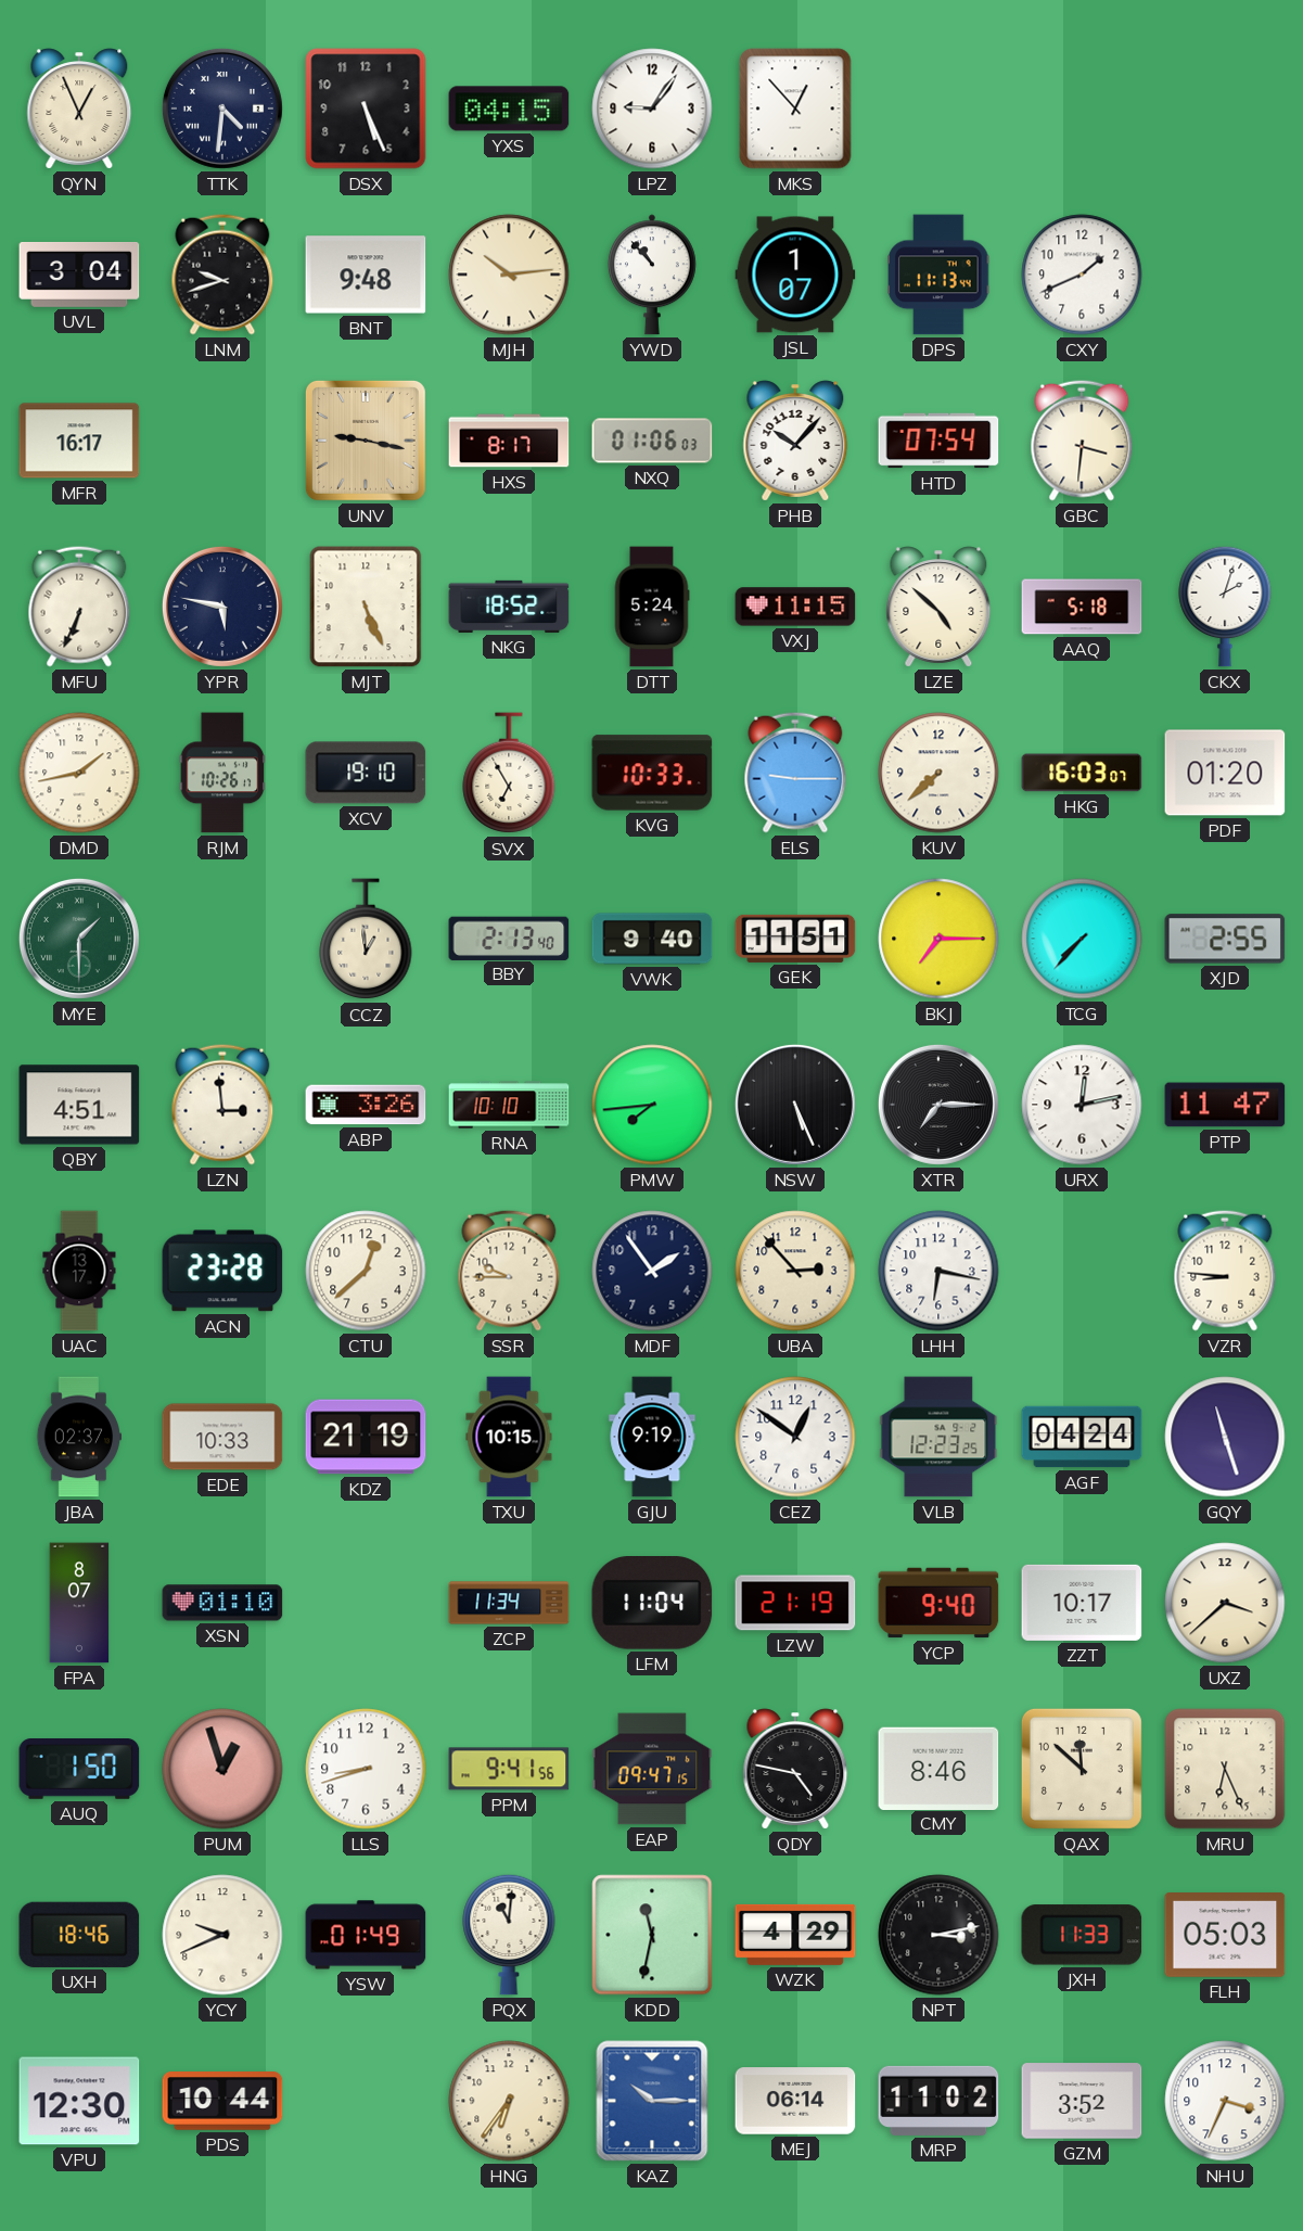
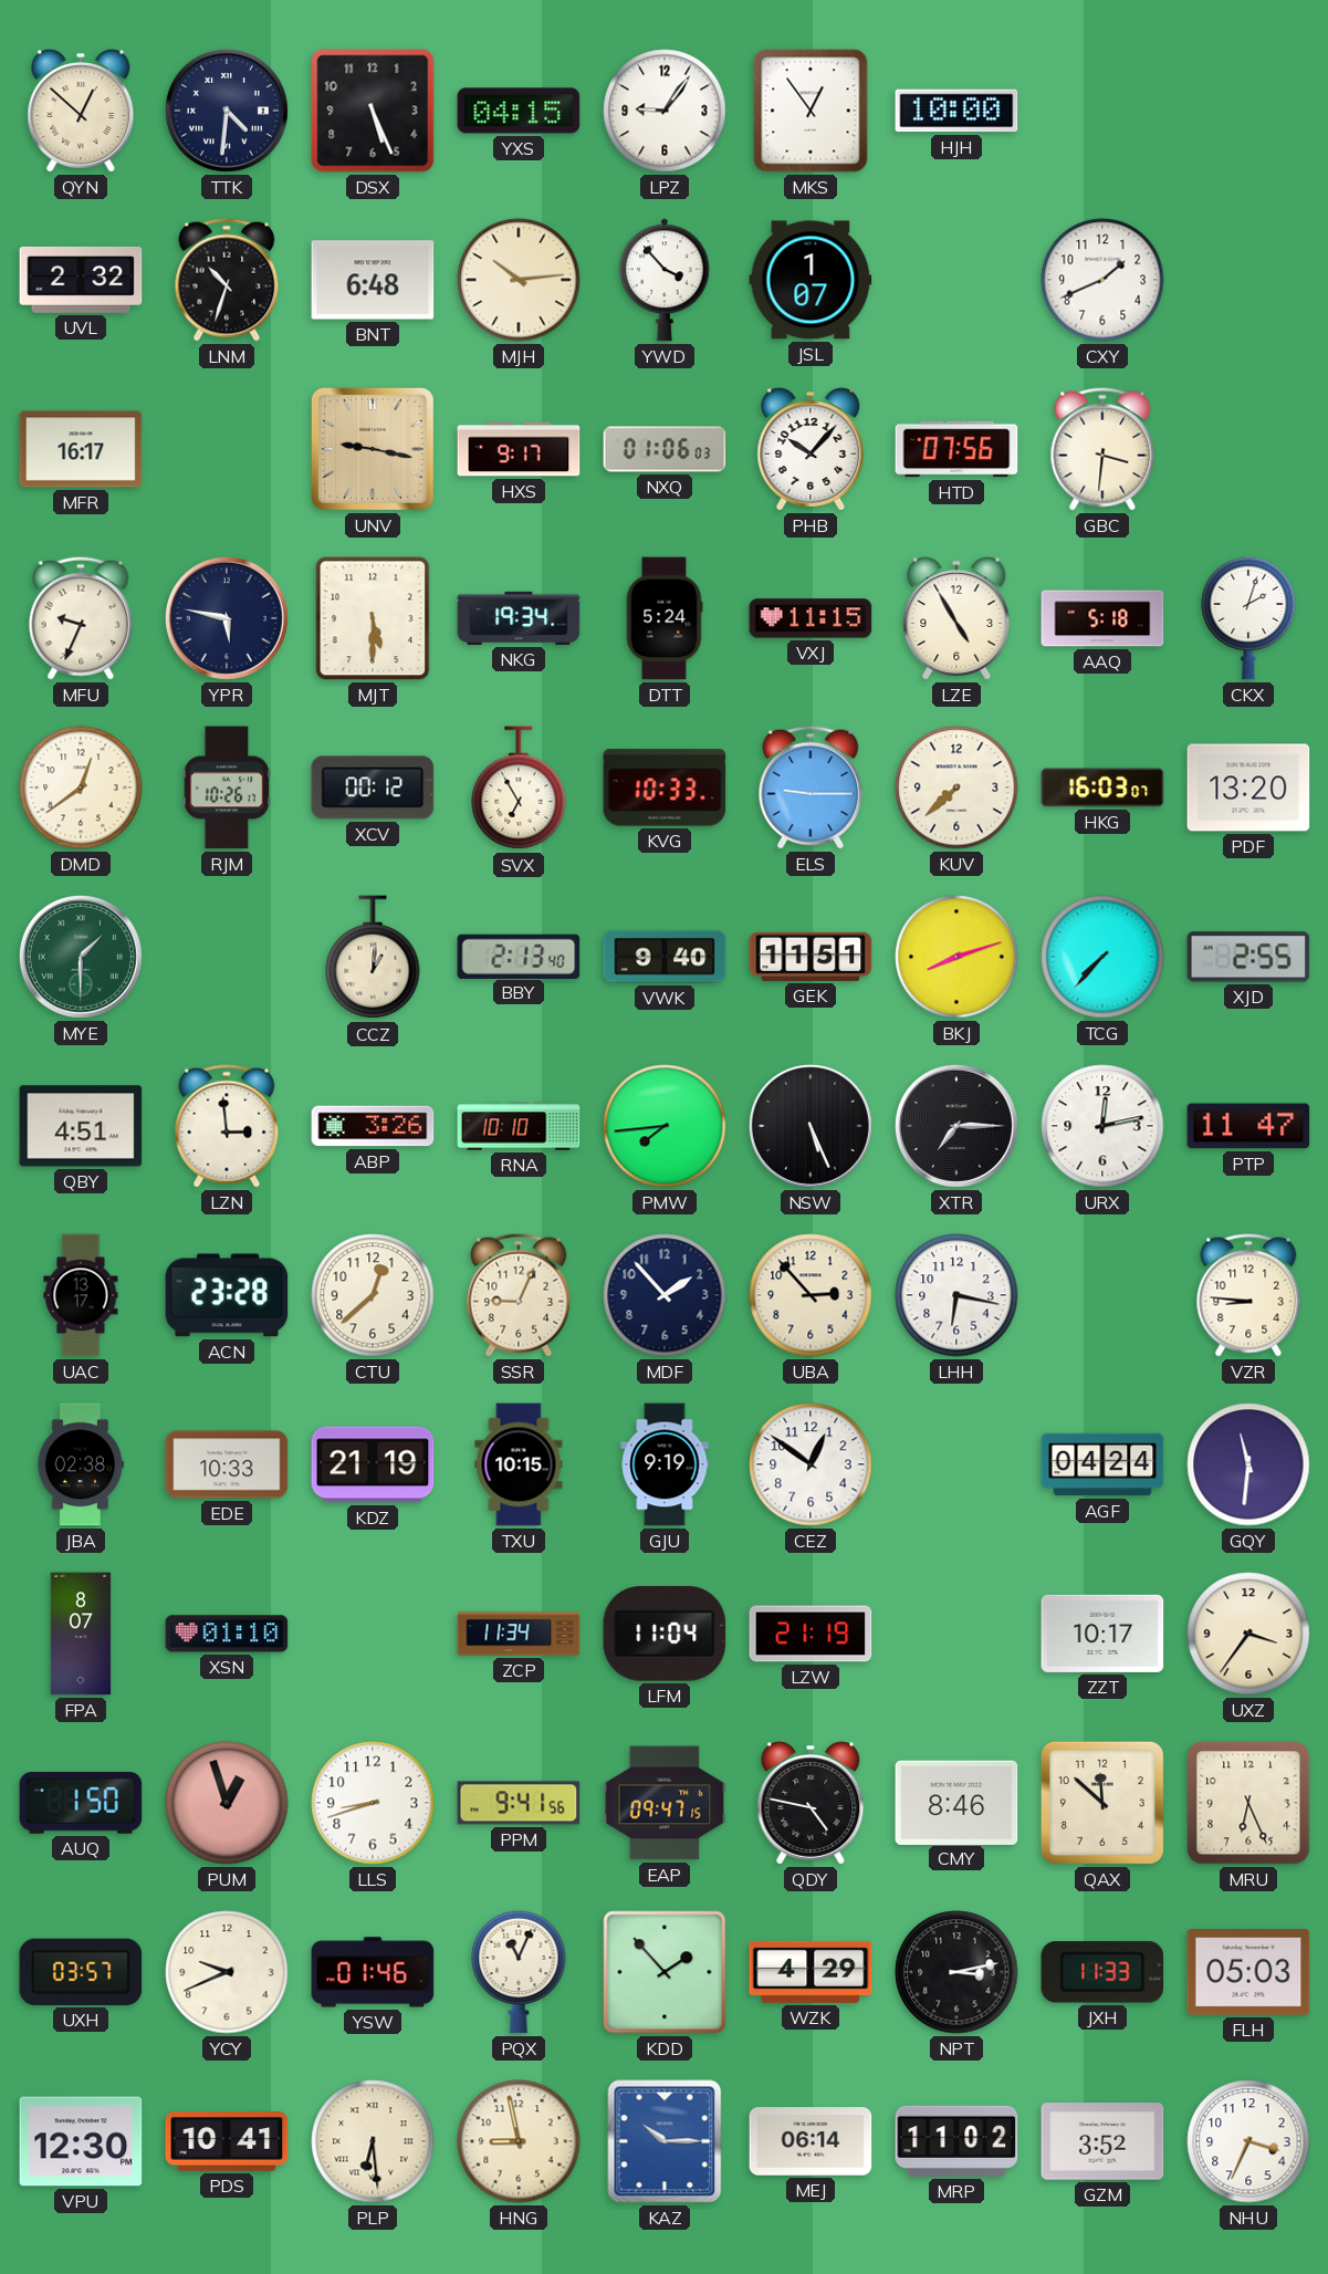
QYN: 12:56 -> 12:52 (81, 111)
MKS: 12:53 -> 12:54 (811, 111)
HJH: none -> 10:00 (956, 111)
UVL: 3:04 -> 2:32 (81, 280)
LNM: 9:42 -> 10:33 (227, 280)
BNT: 9:48 -> 6:48 (373, 280)
YWD: 10:53 -> 3:53 (665, 280)
DPS: 11:13 -> none (940, 275)
HXS: 8:17 -> 9:17 (519, 449)
HTD: 07:54 -> 07:56 (956, 449)
MFU: 6:34 -> 9:34 (81, 618)
MJT: 5:26 -> 5:30 (373, 618)
NKG: 18:52 -> 19:34 (519, 618)
LZE: 4:52 -> 4:55 (956, 618)
DMD: 1:43 -> 12:39 (81, 787)
XCV: 19:10 -> 00:12 (373, 787)
PDF: 01:20 -> 13:20 (1248, 787)
CCZ: 12:59 -> 1:01 (373, 958)
BKJ: 7:15 -> 8:12 (956, 957)
SSR: 9:45 -> 9:04 (519, 1295)
MDF: 1:54 -> 1:53 (665, 1295)
JBA: 02:37 -> 02:38 (80, 1464)
VLB: 12:23 -> none (938, 1437)
GQY: 11:27 -> 11:31 (1248, 1464)
YCP: 9:40 -> none (938, 1603)
UXZ: 3:38 -> 3:36 (1248, 1634)
UXH: 18:46 -> 03:57 (81, 1972)
YSW: 01:49 -> 01:46 (373, 1972)
PQX: 11:01 -> 11:04 (519, 1972)
KDD: 11:32 -> 1:53 (665, 1972)
PDS: 10:44 -> 10:41 (227, 2142)
PLP: none -> 6:29 (373, 2141)
HNG: 6:36 -> 8:58 (519, 2141)
